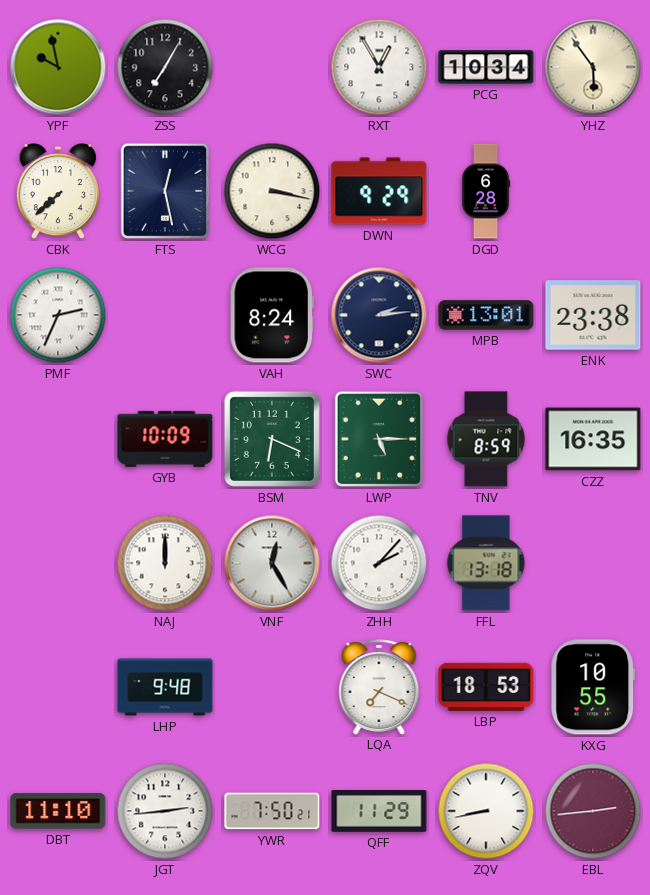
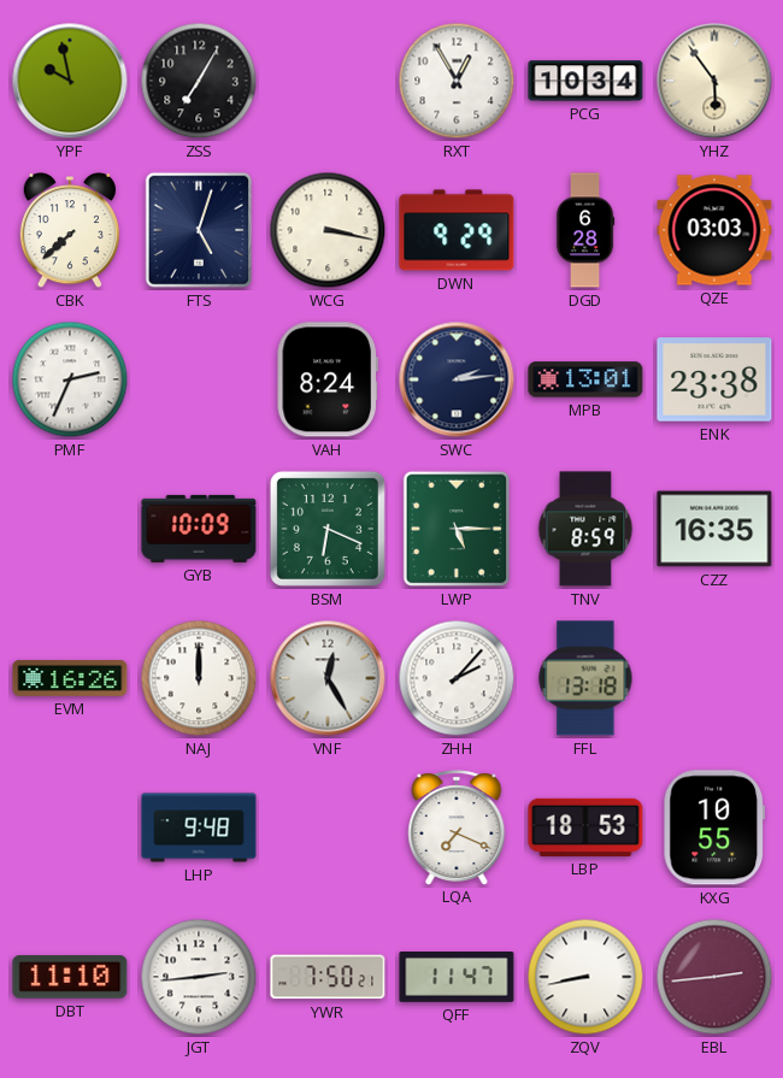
FTS: 12:28 -> 5:03 (199, 230)
QZE: none -> 03:03 (714, 230)
EVM: none -> 16:26 (70, 678)
QFF: 11:29 -> 11:47 (457, 978)
